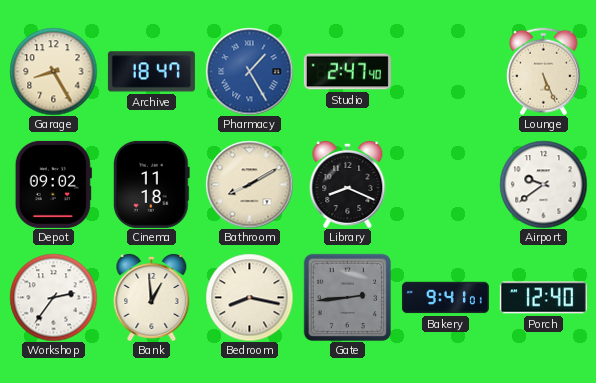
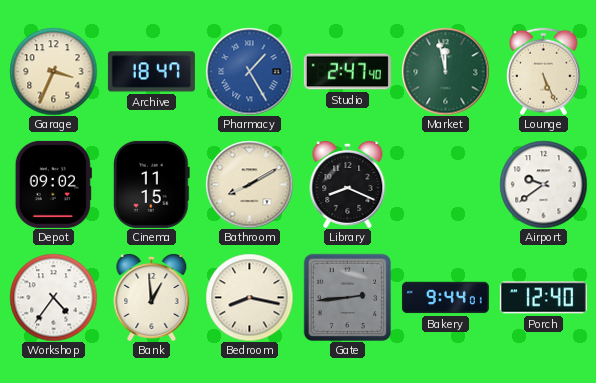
Garage: 8:25 -> 3:34 (53, 71)
Market: none -> 11:58 (445, 71)
Cinema: 11:18 -> 11:15 (151, 184)
Workshop: 2:36 -> 4:36 (53, 297)
Bakery: 9:41 -> 9:44 (445, 298)
